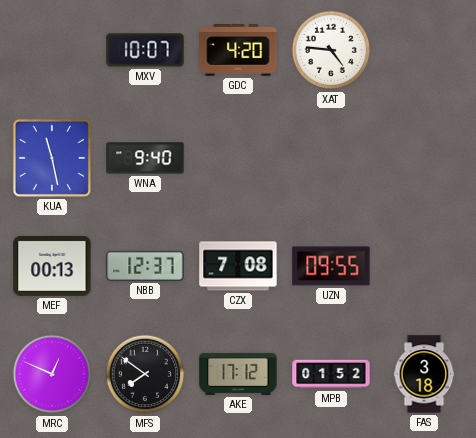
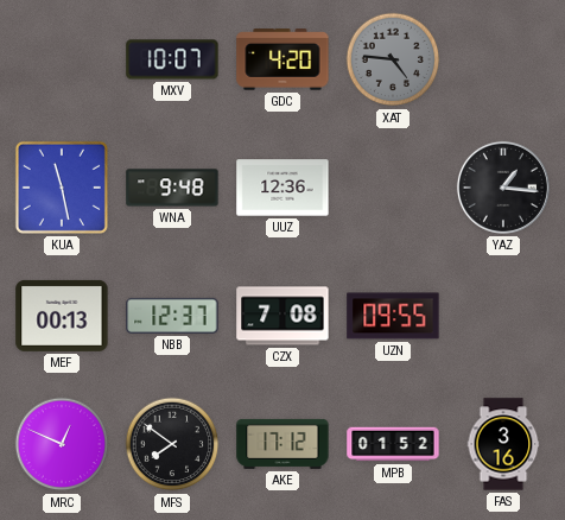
XAT dial: white -> grey (393, 59)
WNA: 9:40 -> 9:48 (172, 188)
UUZ: none -> 12:36 (282, 188)
YAZ: none -> 1:16 (503, 188)
FAS: 3:18 -> 3:16 (503, 444)
